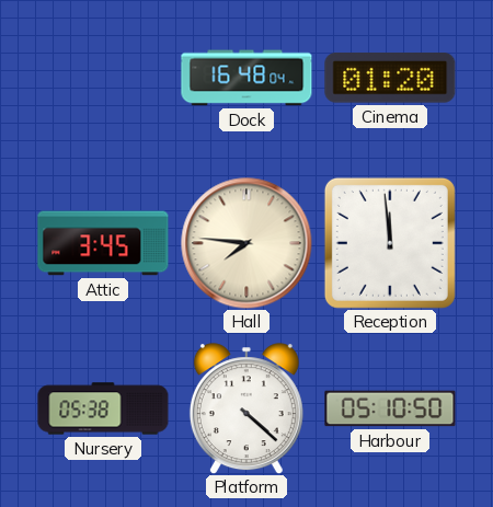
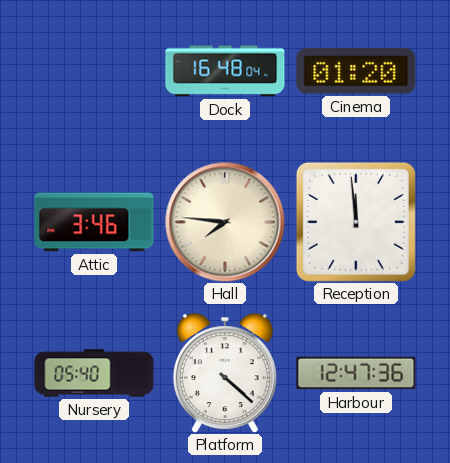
Attic: 3:45 -> 3:46 (94, 222)
Nursery: 05:38 -> 05:40 (94, 373)
Harbour: 05:10 -> 12:47 (356, 373)
